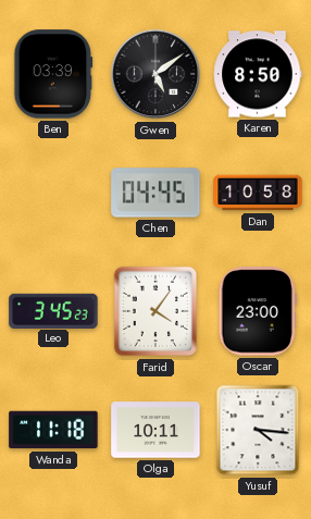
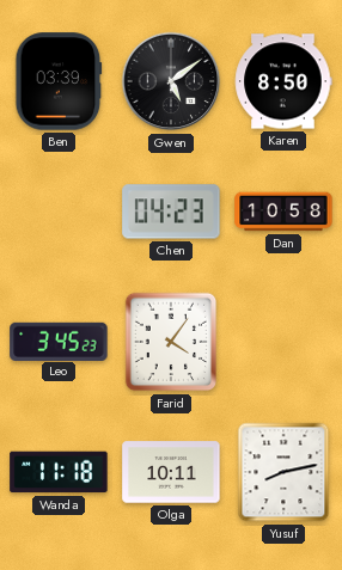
Chen: 04:45 -> 04:23 (171, 212)
Oscar: 23:00 -> none (258, 311)
Yusuf: 4:16 -> 8:13 (283, 472)
